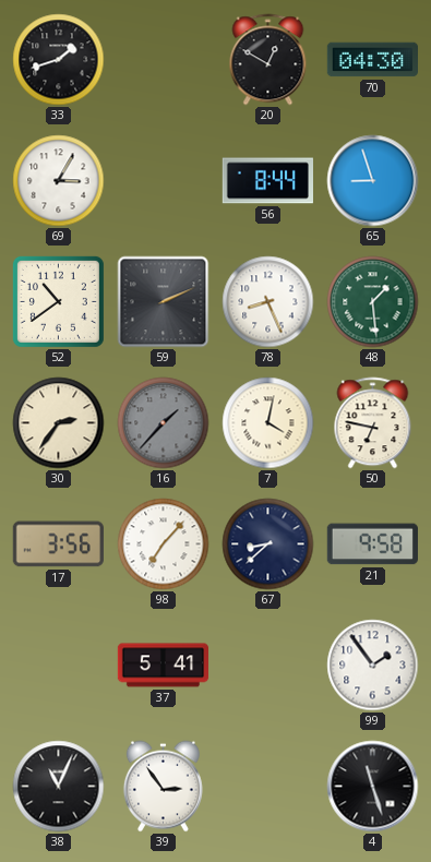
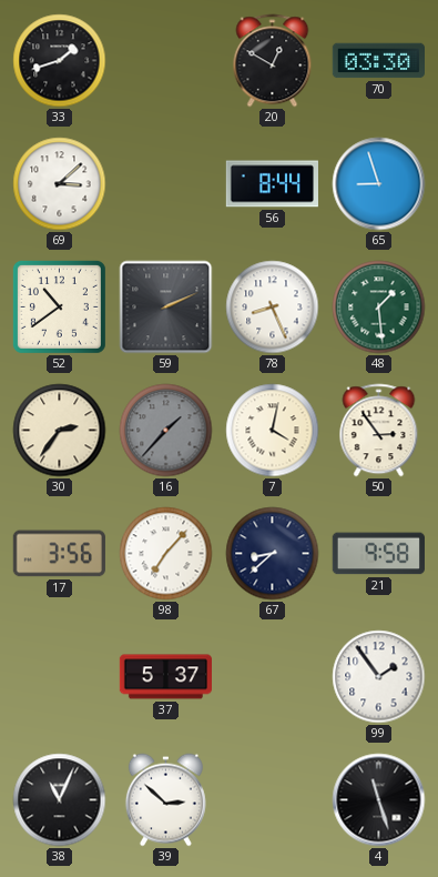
70: 04:30 -> 03:30 (378, 61)
69: 3:05 -> 3:08 (60, 184)
50: 6:47 -> 2:54 (379, 431)
37: 5:41 -> 5:37 (165, 677)
39: 2:54 -> 2:52 (165, 800)
